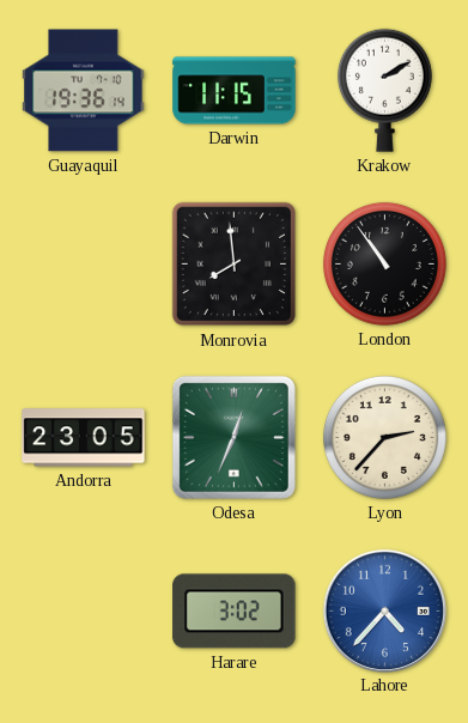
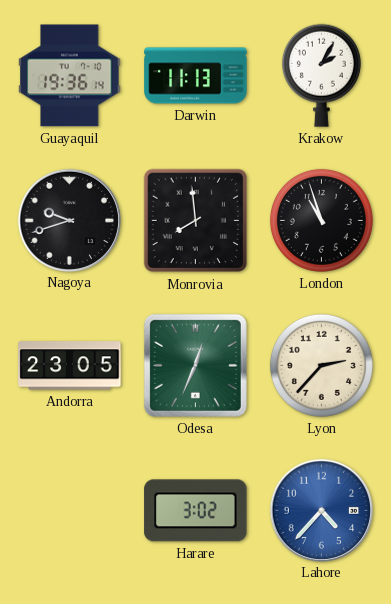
Darwin: 11:15 -> 11:13 (196, 76)
Krakow: 2:10 -> 2:05 (321, 75)
Nagoya: none -> 9:42 (69, 220)
London: 10:54 -> 10:57 (321, 220)
